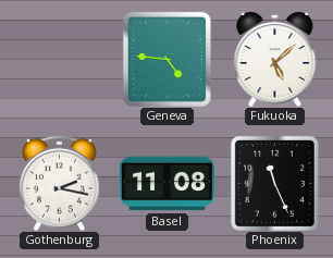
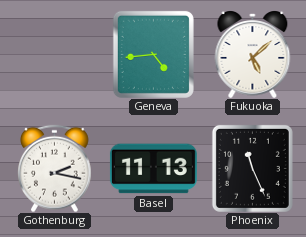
Geneva: 4:46 -> 4:44 (153, 54)
Basel: 11:08 -> 11:13 (153, 169)
